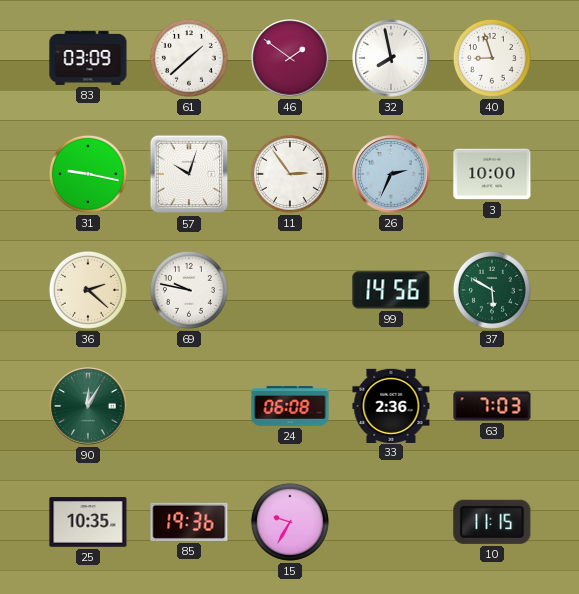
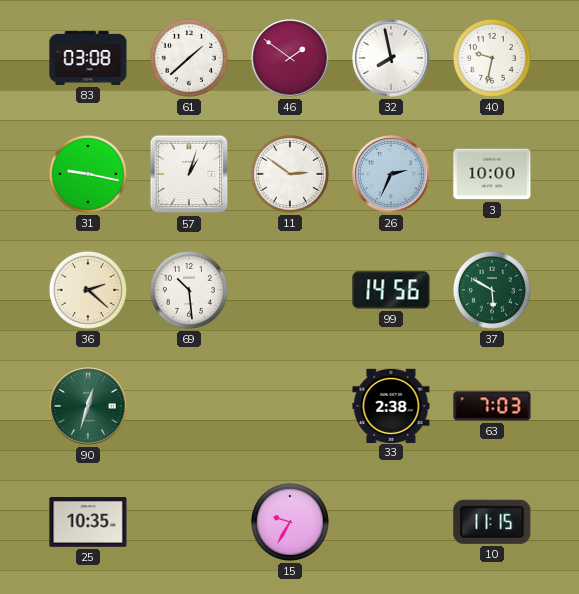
83: 03:09 -> 03:08 (88, 58)
40: 8:57 -> 9:32 (492, 58)
57: 10:03 -> 1:03 (189, 174)
11: 2:54 -> 2:51 (290, 174)
69: 9:47 -> 10:29 (189, 290)
90: 12:05 -> 12:33 (88, 406)
24: 06:08 -> none (290, 406)
33: 2:36 -> 2:38 (391, 405)
85: 19:36 -> none (189, 522)
